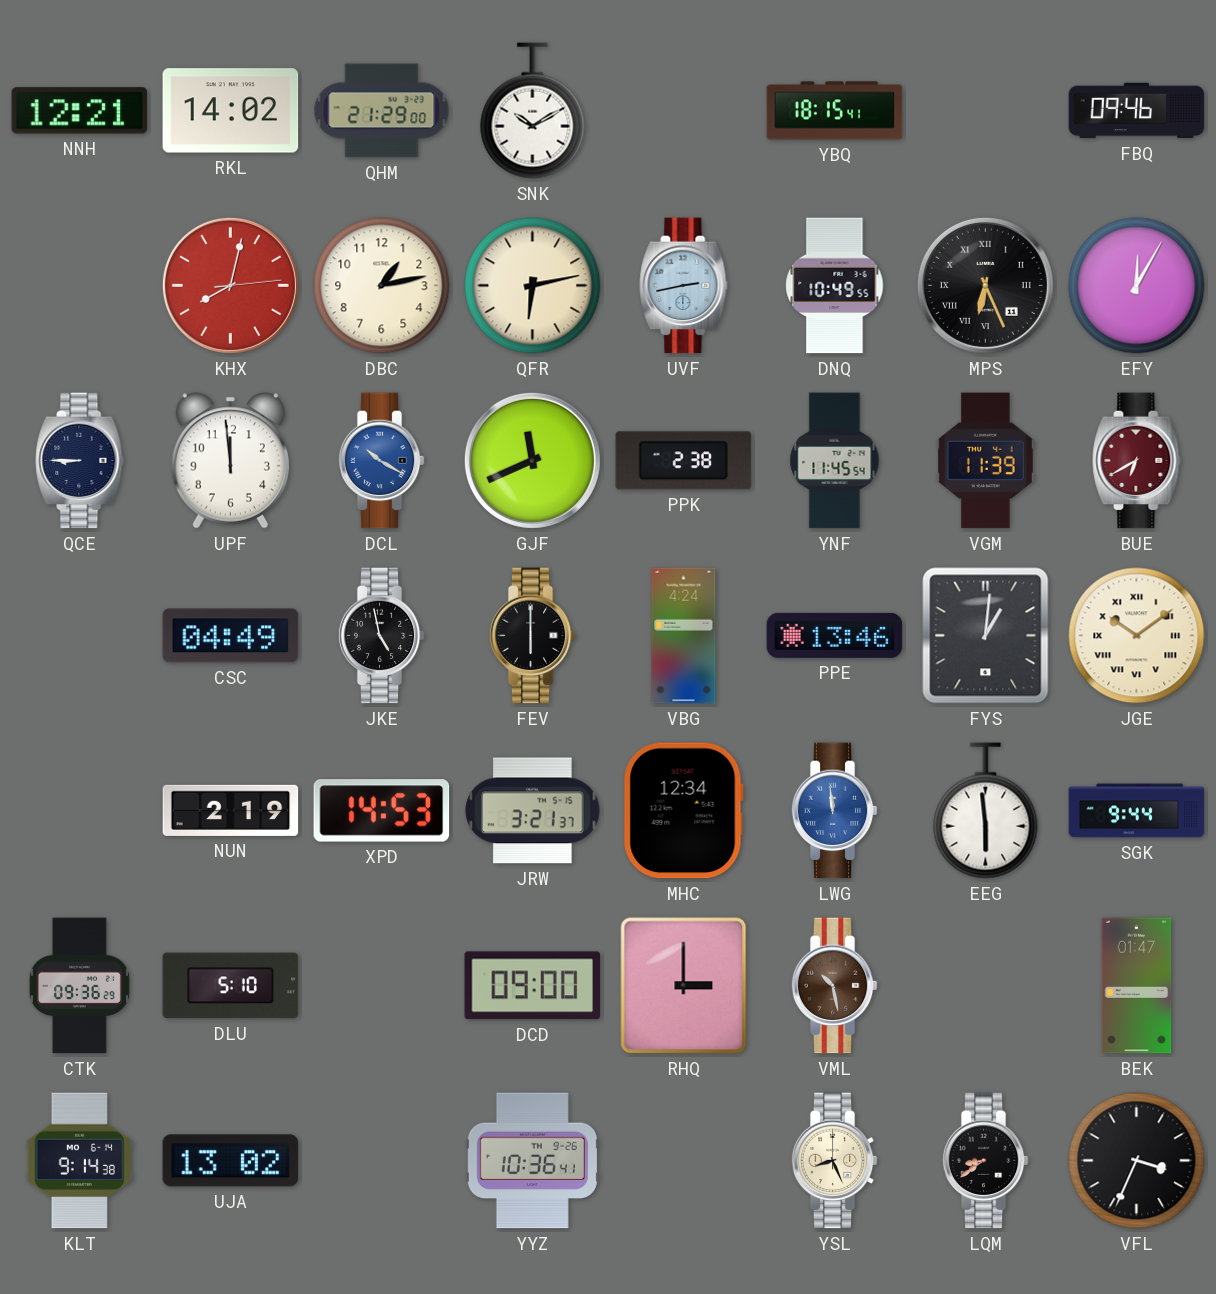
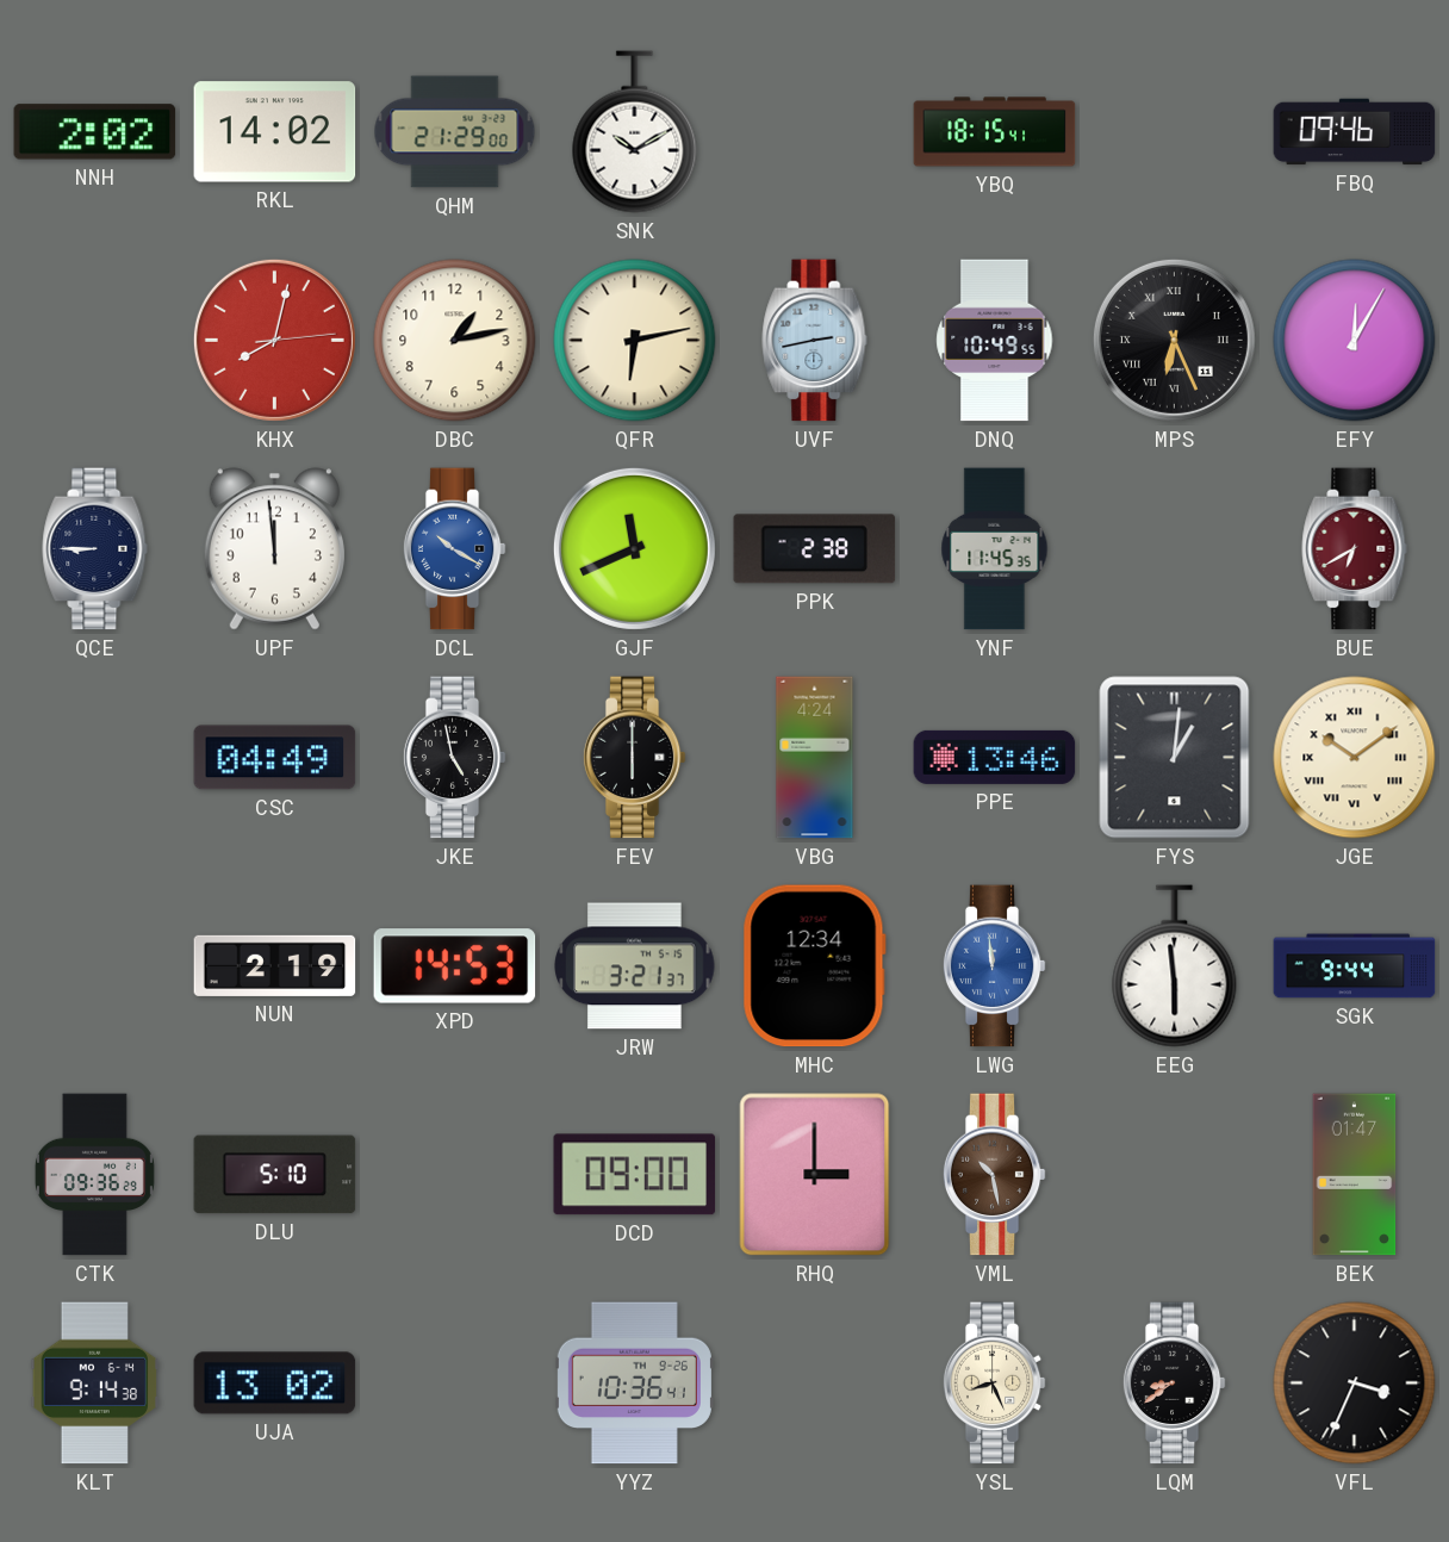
NNH: 12:21 -> 2:02 (95, 132)
YNF: 11:45:54 -> 11:45:35 (995, 549)
VGM: 11:39 -> none (986, 461)
